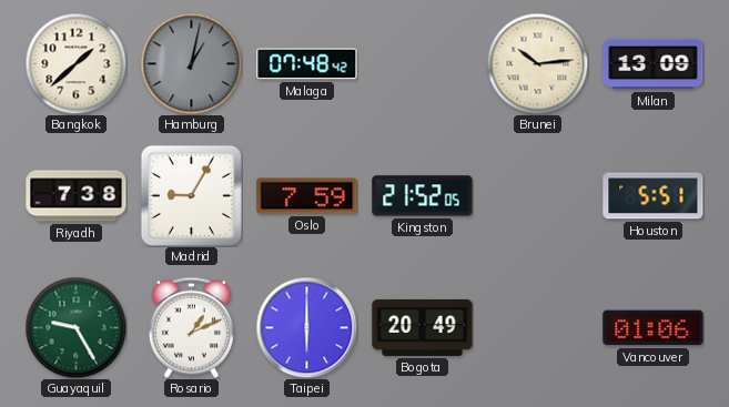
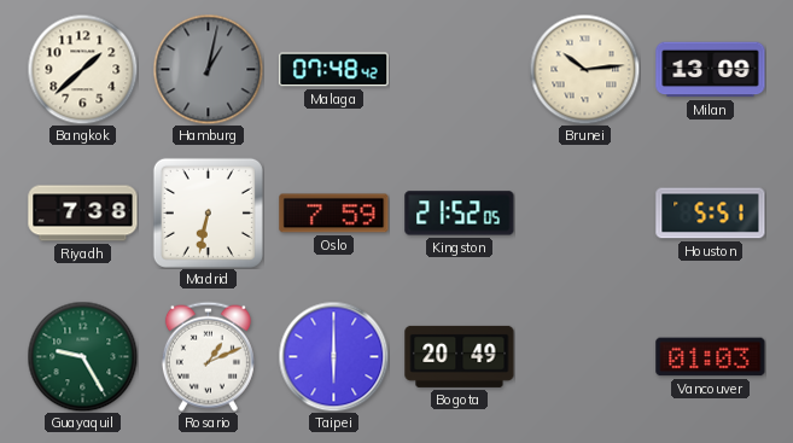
Madrid: 9:05 -> 6:32 (208, 212)
Vancouver: 01:06 -> 01:03 (711, 357)
